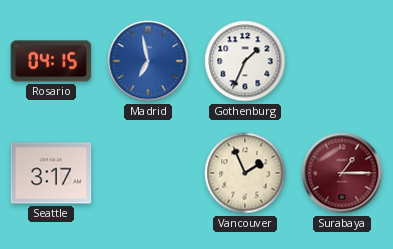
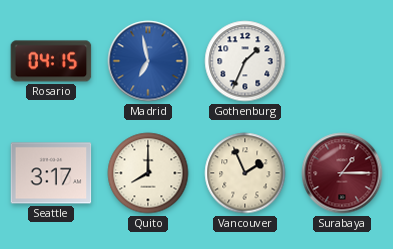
Quito: none -> 8:00 (148, 173)
